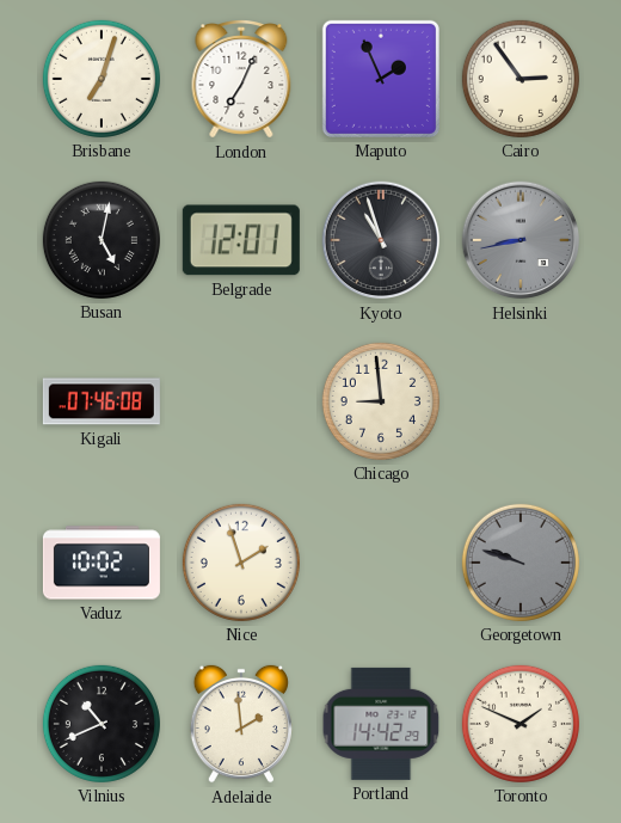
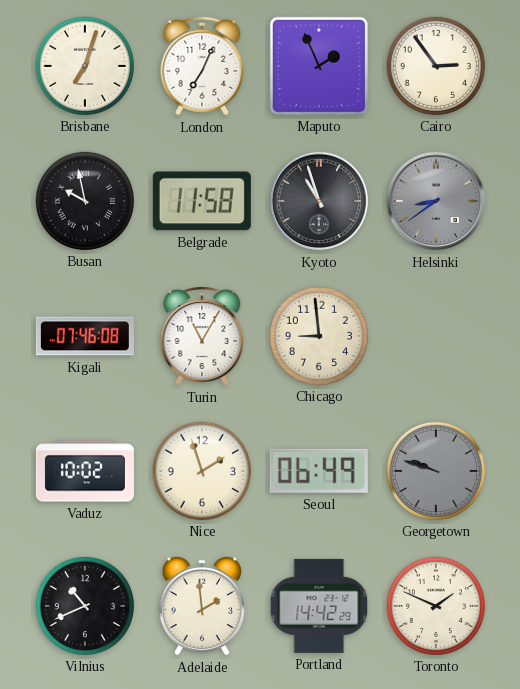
Busan: 5:02 -> 9:58 (85, 201)
Belgrade: 12:01 -> 11:58 (202, 201)
Helsinki: 8:43 -> 8:39 (436, 201)
Turin: none -> 11:05 (202, 337)
Seoul: none -> 06:49 (319, 471)
